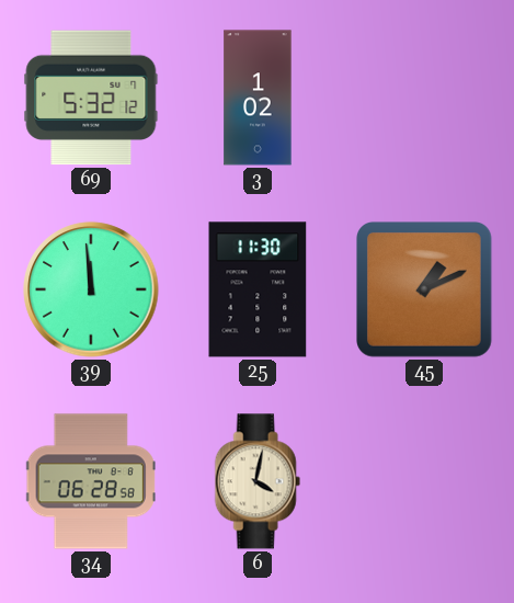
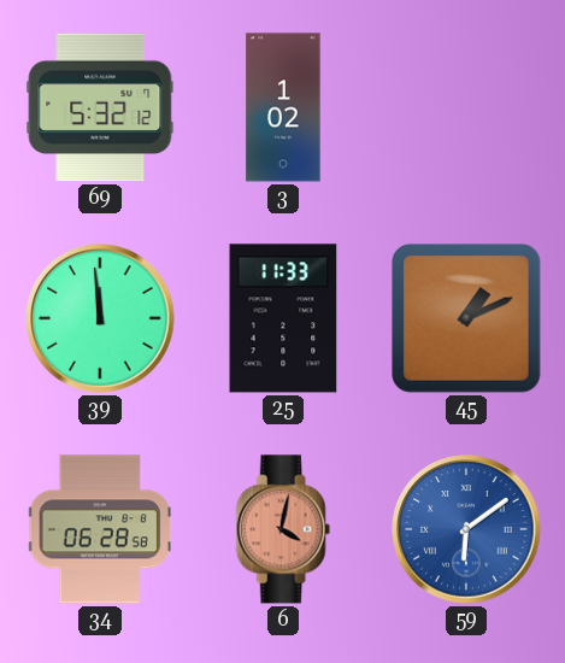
25: 11:30 -> 11:33 (283, 318)
6 dial: cream -> salmon (283, 529)
59: none -> 6:09 (466, 529)
